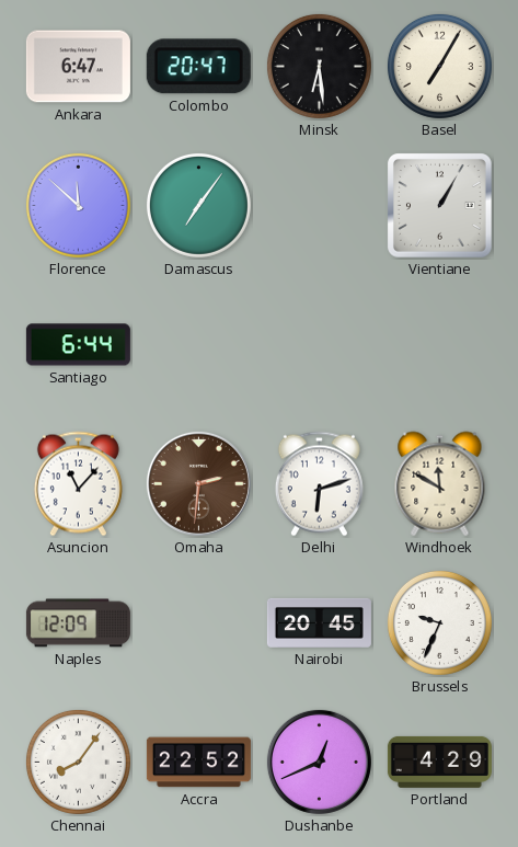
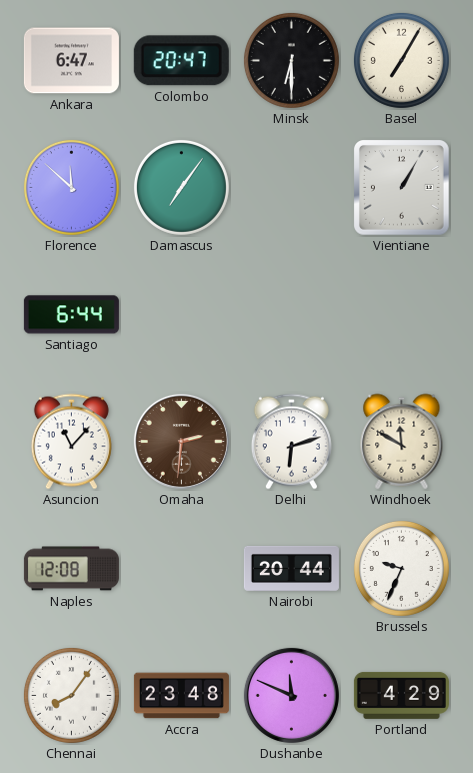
Minsk: 6:29 -> 6:30 (291, 60)
Naples: 12:09 -> 12:08 (71, 569)
Nairobi: 20:45 -> 20:44 (291, 568)
Accra: 22:52 -> 23:48 (181, 696)
Dushanbe: 12:41 -> 11:49 (291, 695)
